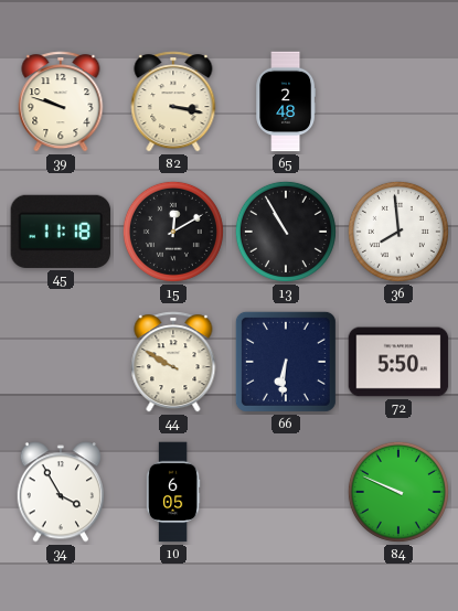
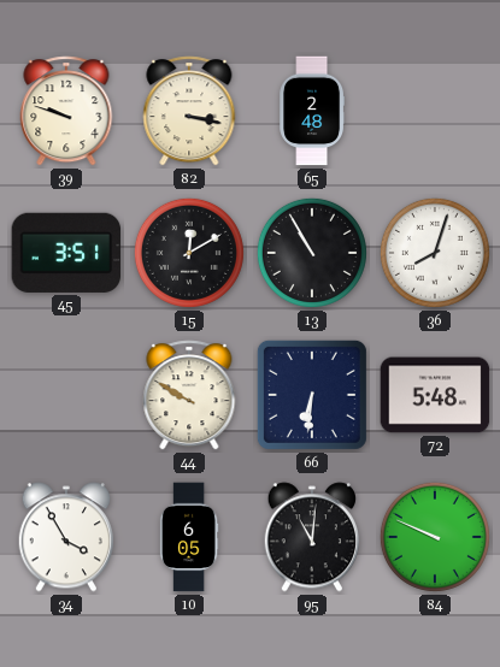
45: 11:18 -> 3:51 (66, 253)
36: 7:59 -> 8:03 (435, 253)
72: 5:50 -> 5:48 (435, 395)
95: none -> 11:01 (311, 537)
